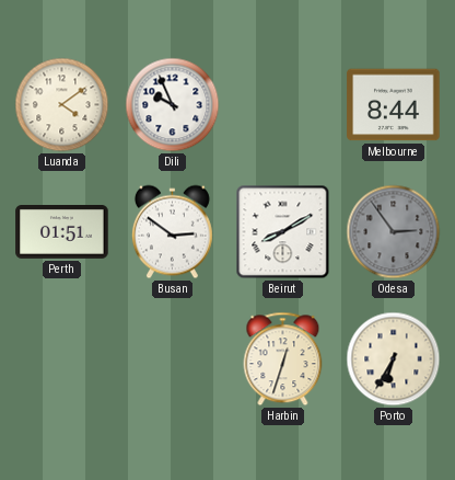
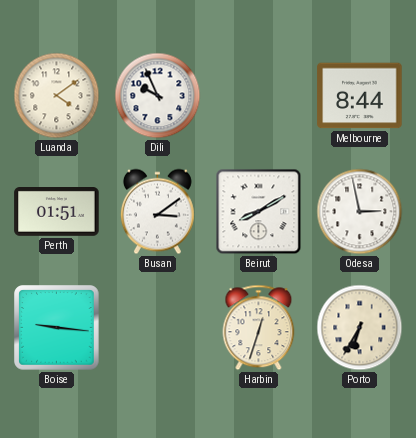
Busan: 2:51 -> 3:09 (157, 212)
Odesa: 2:54 -> 2:58 (360, 212)
Odesa dial: grey -> white (360, 212)
Boise: none -> 9:16 (57, 328)
